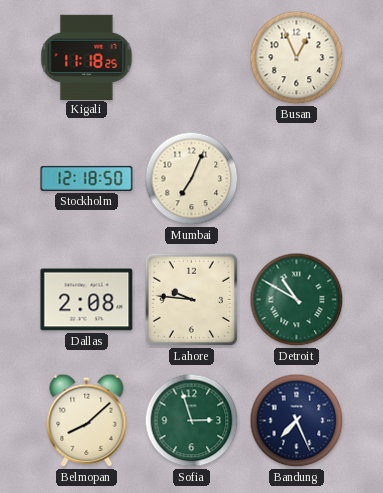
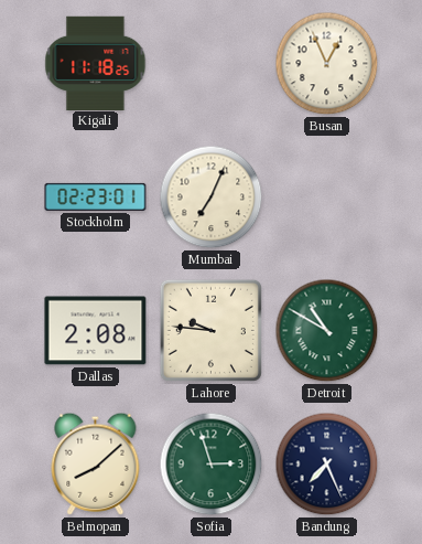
Stockholm: 12:18 -> 02:23 (96, 196)
